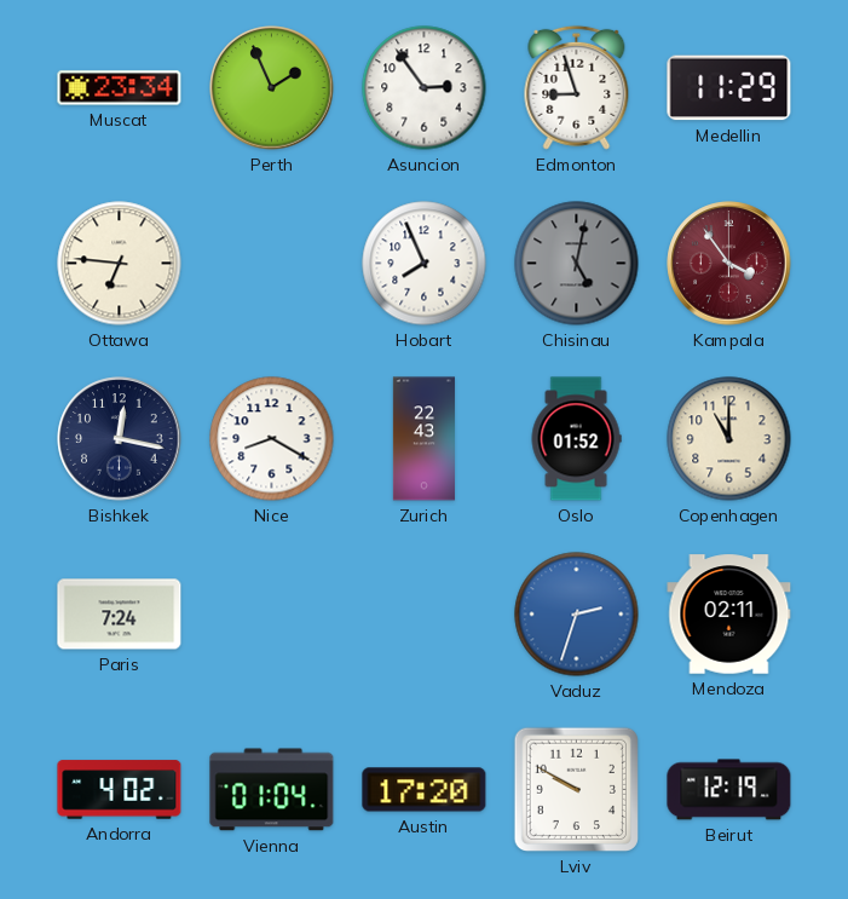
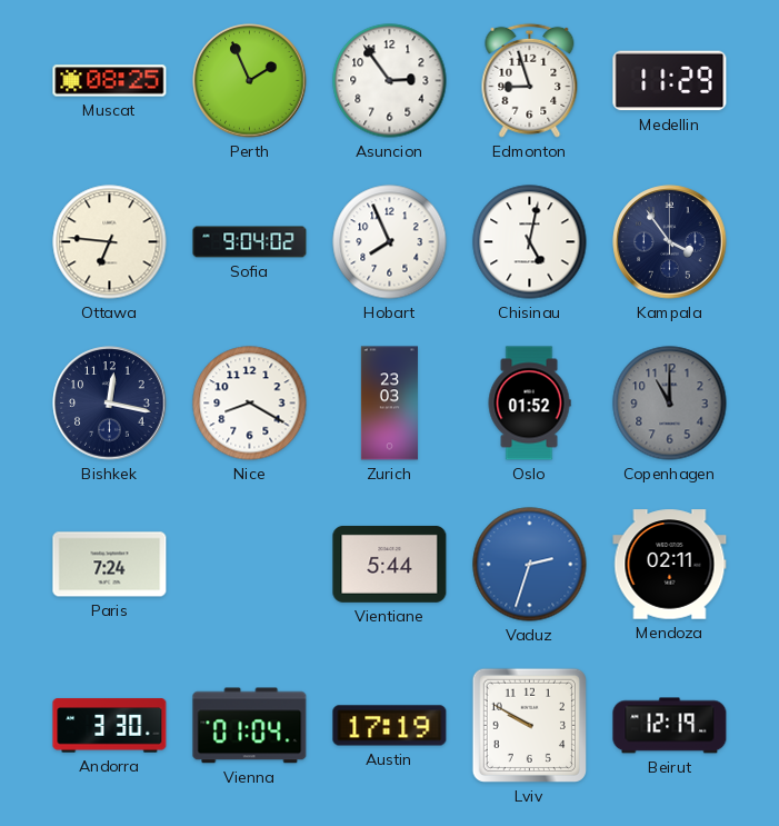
Muscat: 23:34 -> 08:25 (110, 81)
Sofia: none -> 9:04 (250, 242)
Chisinau dial: grey -> white (530, 242)
Kampala dial: burgundy -> navy (670, 242)
Zurich: 22:43 -> 23:03 (389, 404)
Copenhagen dial: cream -> grey (670, 404)
Vientiane: none -> 5:44 (390, 564)
Andorra: 4:02 -> 3:30 (110, 726)
Austin: 17:20 -> 17:19 (390, 726)
